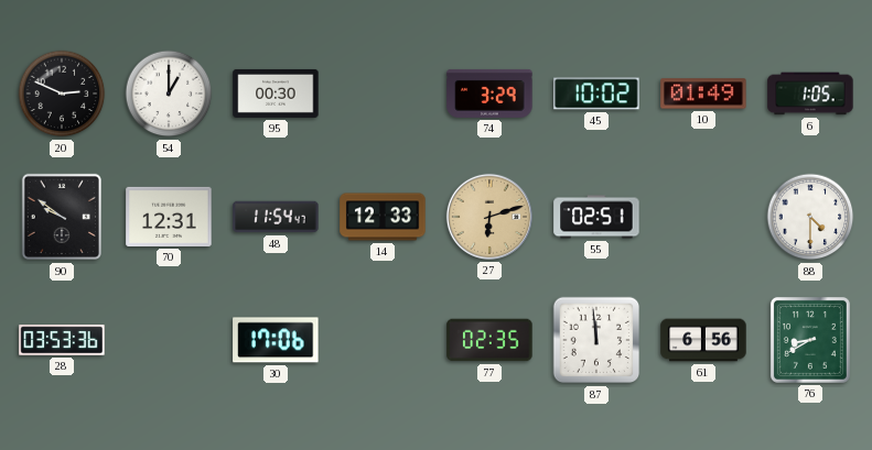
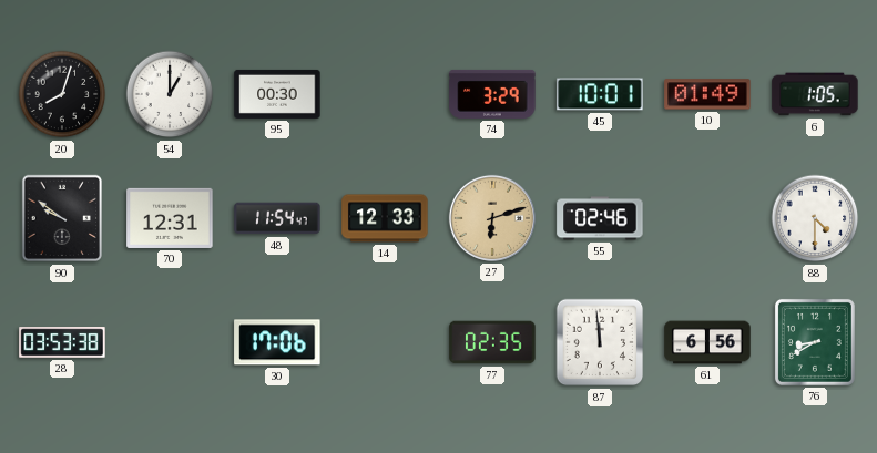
20: 2:49 -> 8:03 (62, 94)
45: 10:02 -> 10:01 (600, 94)
55: 02:51 -> 02:46 (600, 218)
28: 03:53:36 -> 03:53:38 (62, 342)
